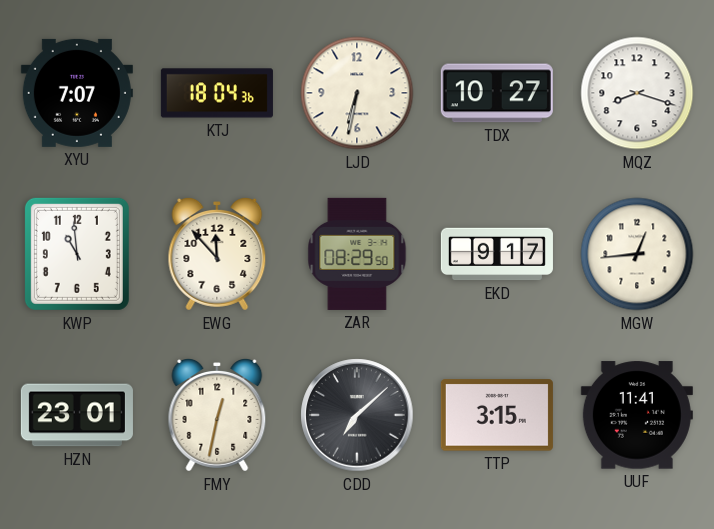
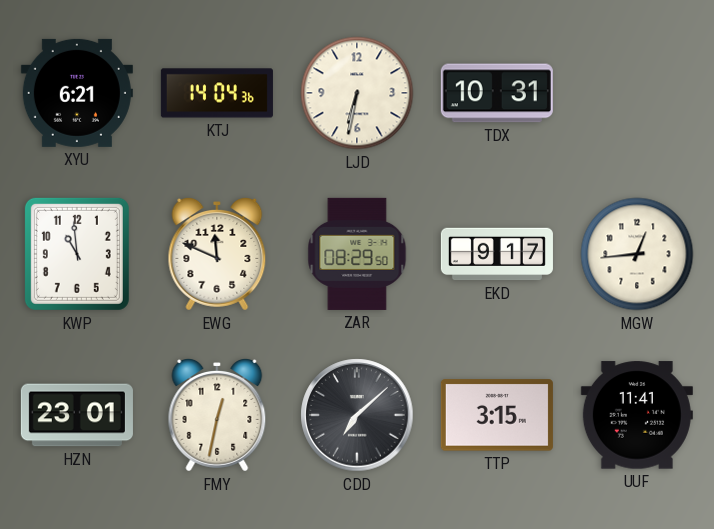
XYU: 7:07 -> 6:21 (77, 93)
KTJ: 18:04 -> 14:04 (217, 93)
TDX: 10:27 -> 10:31 (497, 93)
MQZ: 8:18 -> none (637, 93)
EWG: 11:53 -> 11:49 (217, 255)
